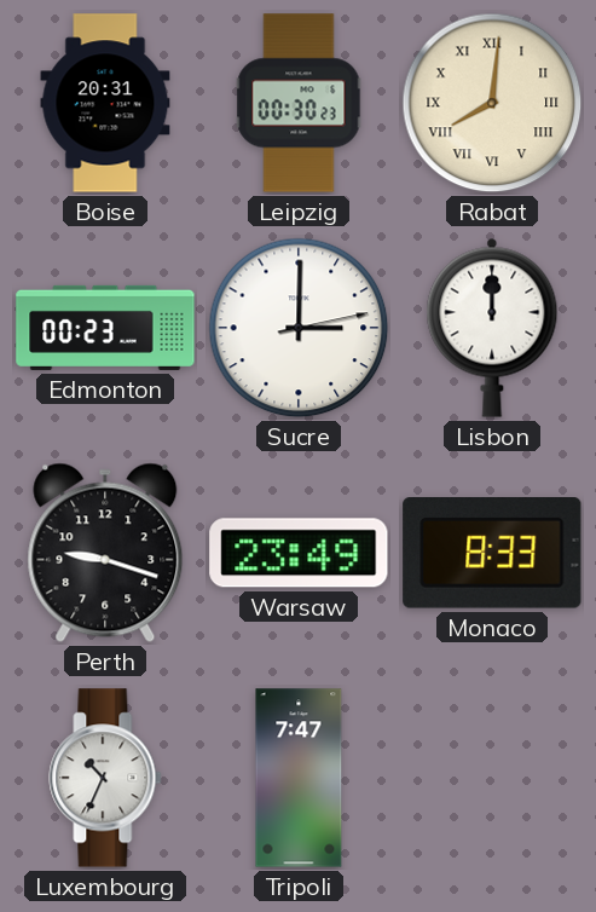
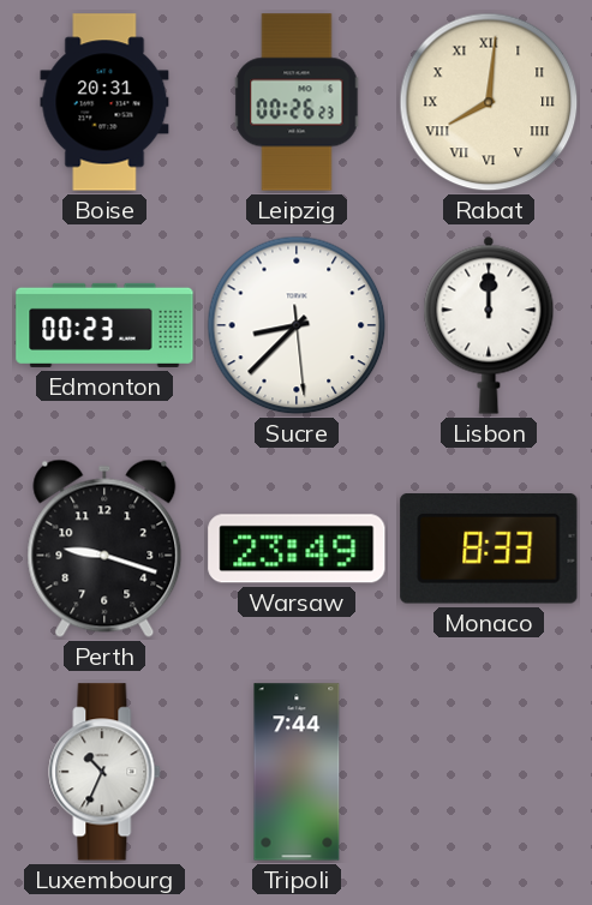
Leipzig: 00:30 -> 00:26 (297, 102)
Sucre: 3:00 -> 8:37 (297, 325)
Tripoli: 7:47 -> 7:44 (297, 772)
